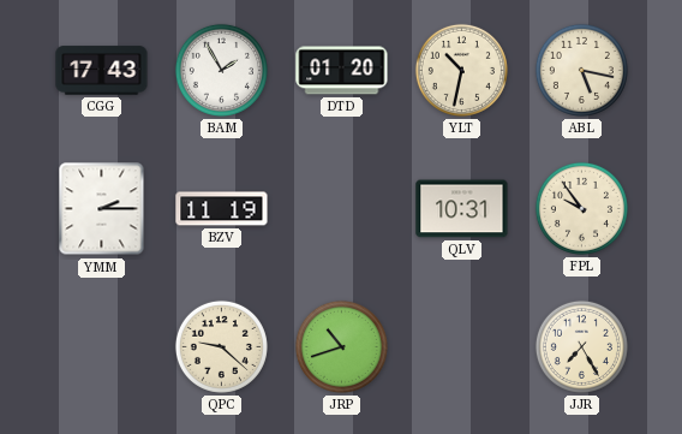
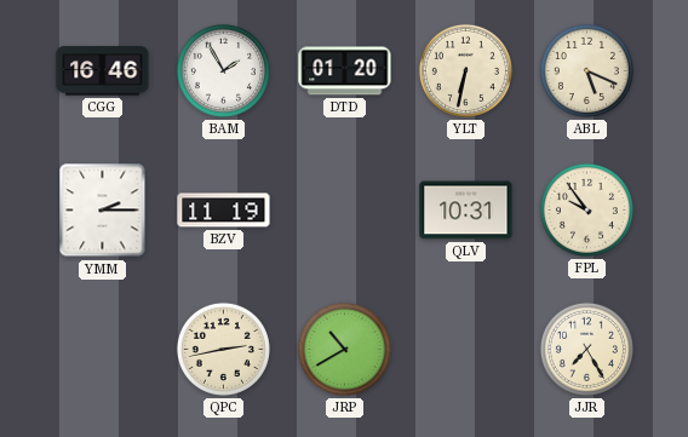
CGG: 17:43 -> 16:46 (103, 71)
YLT: 10:32 -> 6:32 (465, 70)
ABL: 5:17 -> 5:19 (586, 70)
QPC: 9:22 -> 2:43 (223, 349)
JRP: 10:42 -> 10:40 (344, 349)
